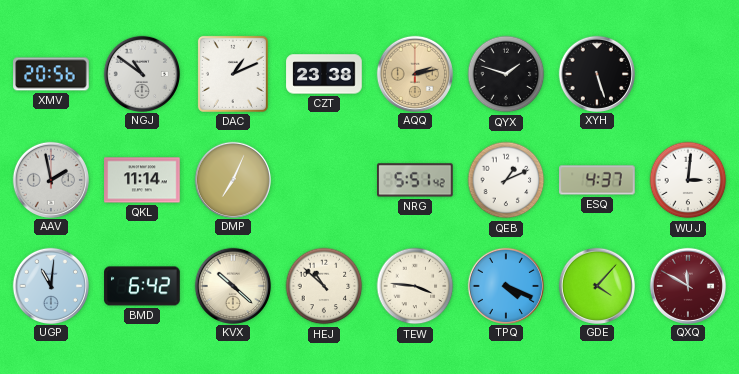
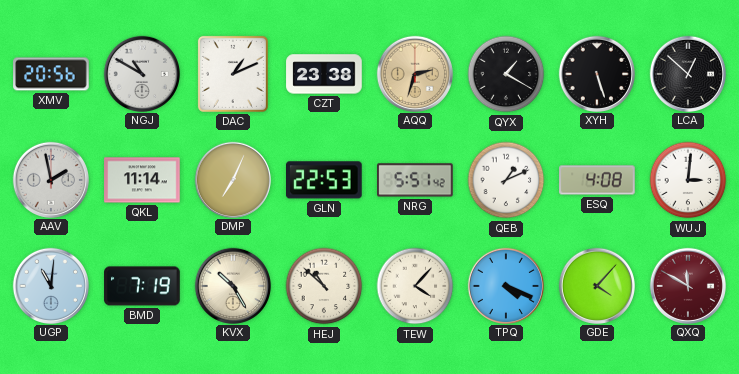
NGJ: 10:51 -> 10:50 (141, 73)
AQQ: 2:13 -> 2:33 (414, 73)
QYX: 1:48 -> 1:20 (506, 74)
LCA: none -> 12:52 (687, 73)
GLN: none -> 22:53 (325, 180)
ESQ: 4:37 -> 4:08 (597, 180)
BMD: 6:42 -> 7:19 (142, 286)
KVX: 10:22 -> 10:25 (232, 285)
TEW: 3:46 -> 4:07 (415, 286)
